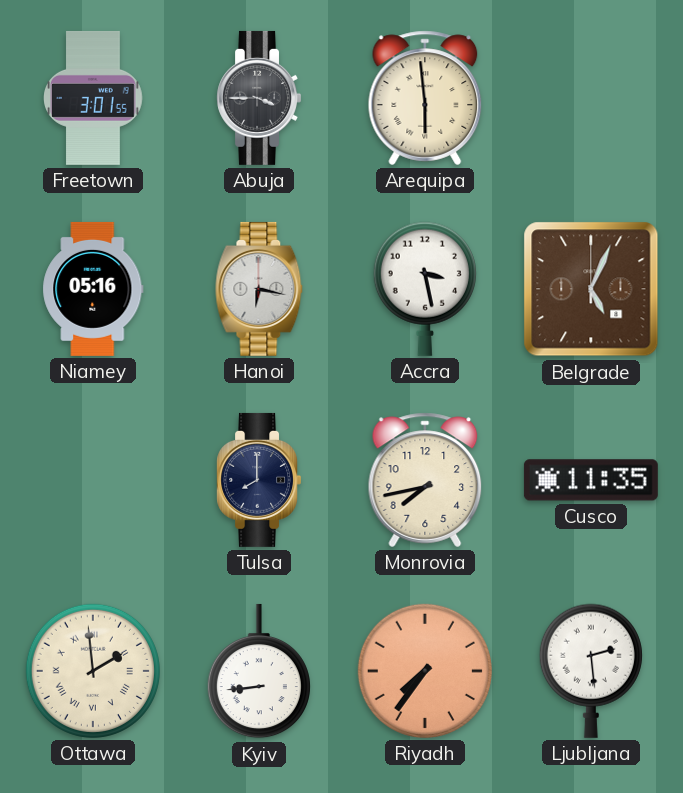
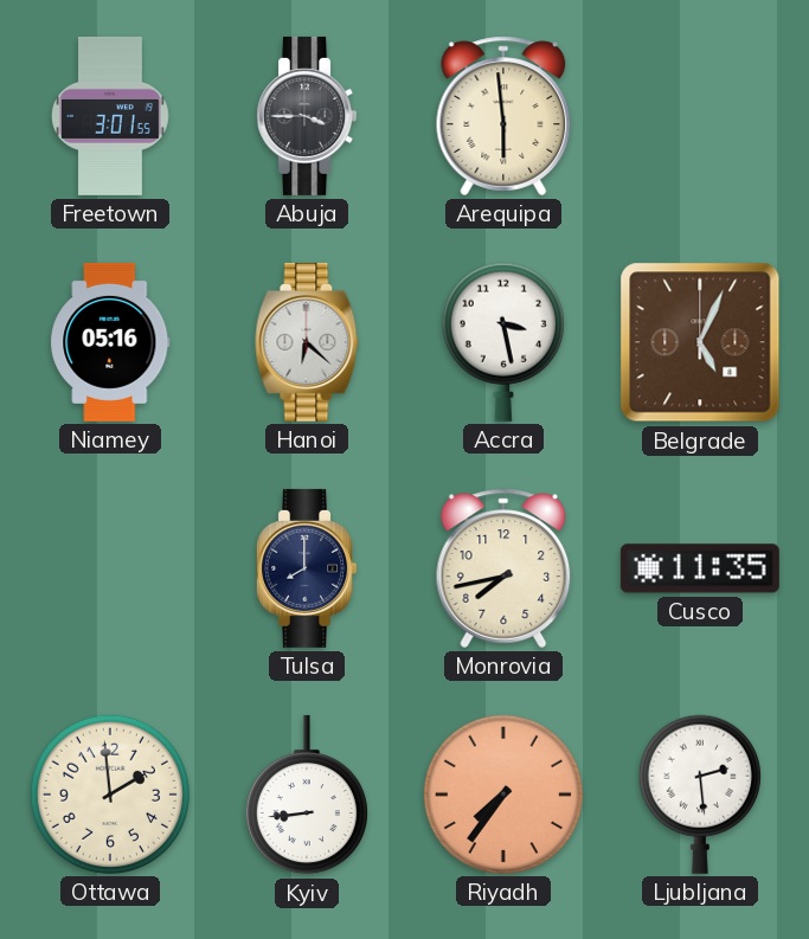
Hanoi: 6:17 -> 6:22 (307, 342)
Ottawa numerals: Roman -> Arabic (110, 795)
